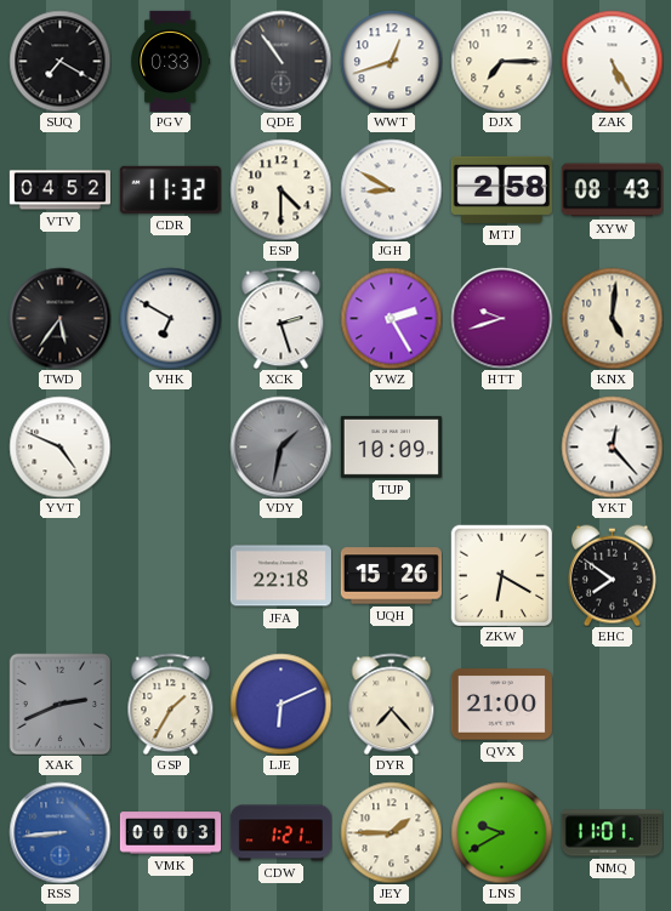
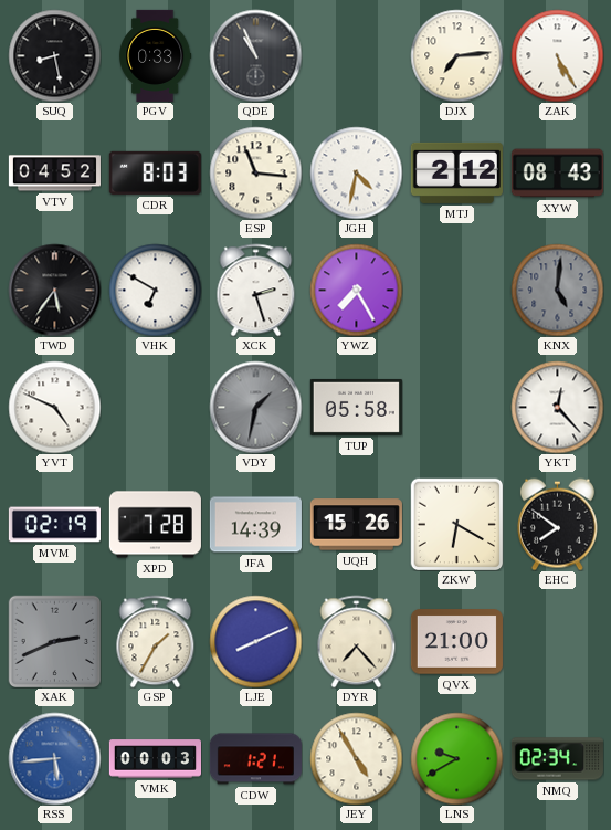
SUQ: 7:20 -> 8:28 (54, 55)
QDE: 10:54 -> 10:56 (255, 55)
WWT: 12:42 -> none (391, 61)
DJX: 7:15 -> 7:14 (456, 55)
CDR: 11:32 -> 8:03 (155, 172)
ESP: 4:30 -> 11:16 (255, 172)
JGH: 8:50 -> 4:32 (356, 172)
MTJ: 2:58 -> 2:12 (456, 172)
YWZ: 2:25 -> 7:25 (356, 290)
HTT: 9:42 -> none (501, 318)
KNX dial: cream -> grey (557, 290)
TUP: 10:09 -> 05:58 (356, 407)
MVM: none -> 02:19 (54, 525)
XPD: none -> 7:28 (155, 525)
JFA: 22:18 -> 14:39 (255, 525)
LJE: 6:11 -> 8:11 (255, 641)
RSS: 8:44 -> 5:44 (54, 758)
JEY: 1:45 -> 4:55 (356, 758)
NMQ: 11:01 -> 02:34 (557, 759)
